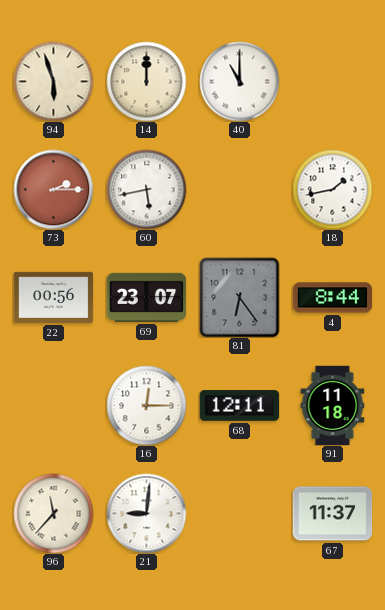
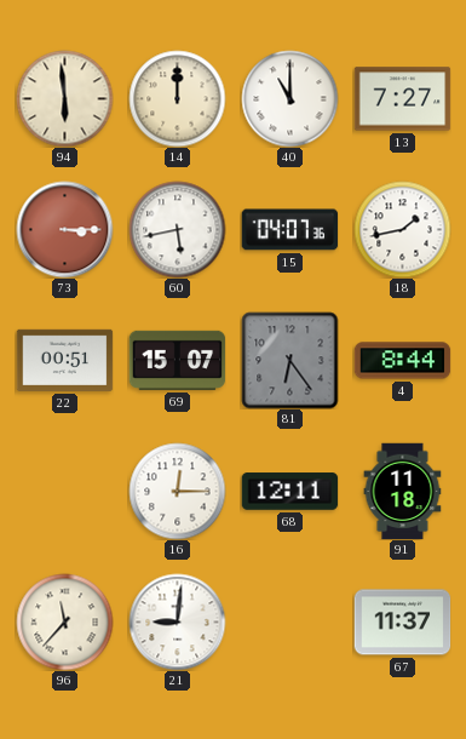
94: 5:57 -> 5:59 (64, 98)
13: none -> 7:27 (402, 99)
73: 2:15 -> 3:15 (64, 229)
15: none -> 04:07 (289, 230)
22: 00:56 -> 00:51 (64, 360)
69: 23:07 -> 15:07 (177, 360)
